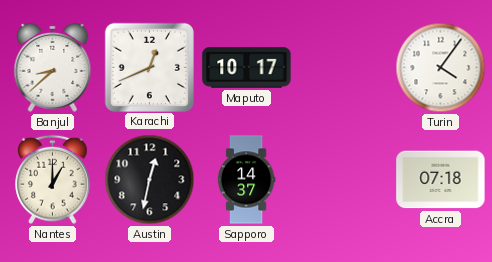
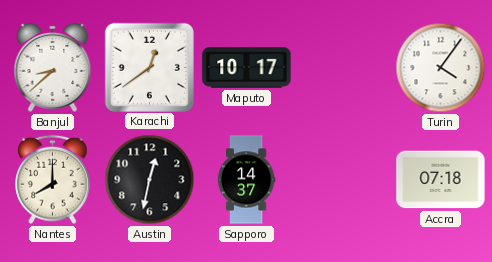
Karachi: 12:41 -> 12:39 (149, 67)
Nantes: 1:00 -> 8:00 (53, 180)
